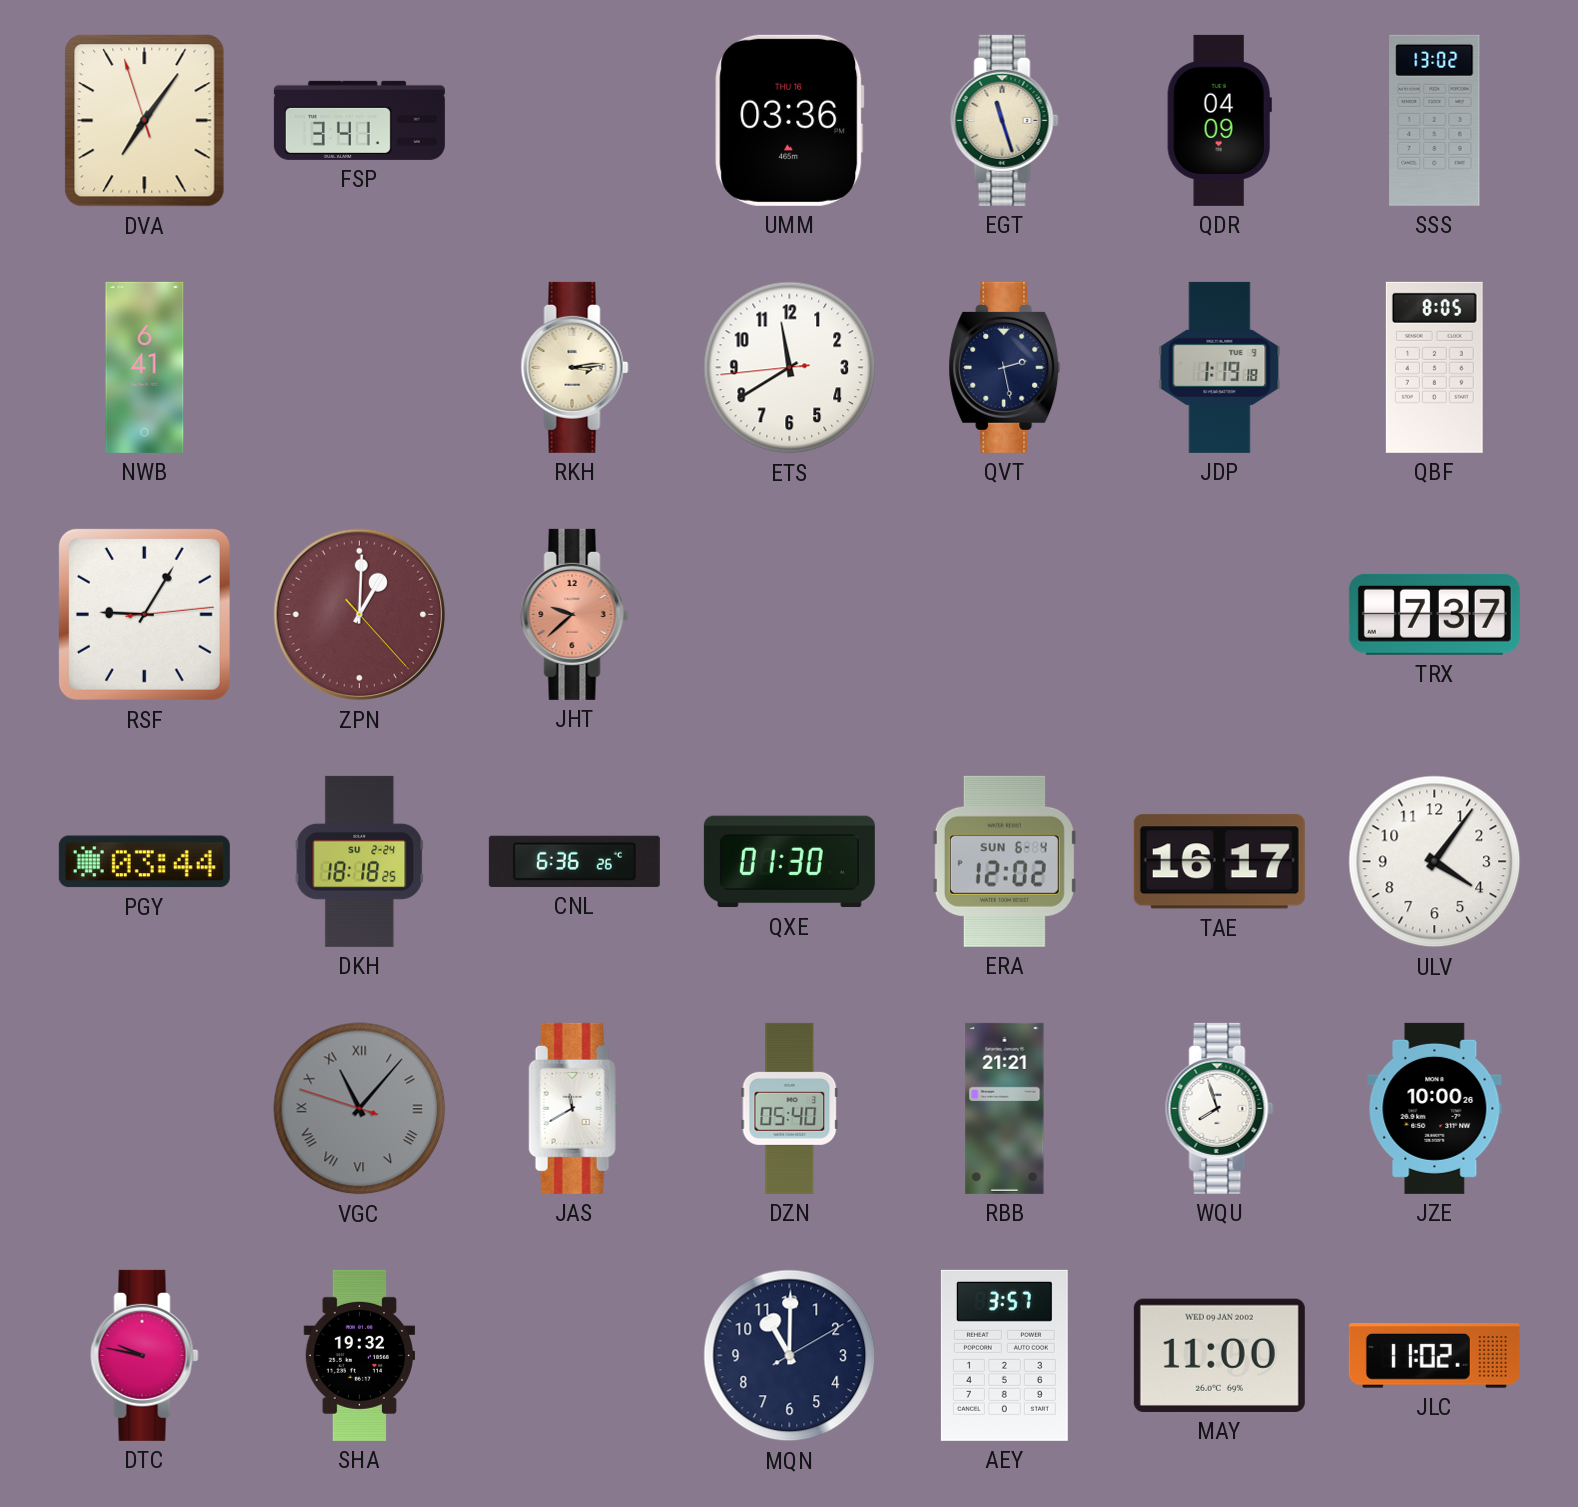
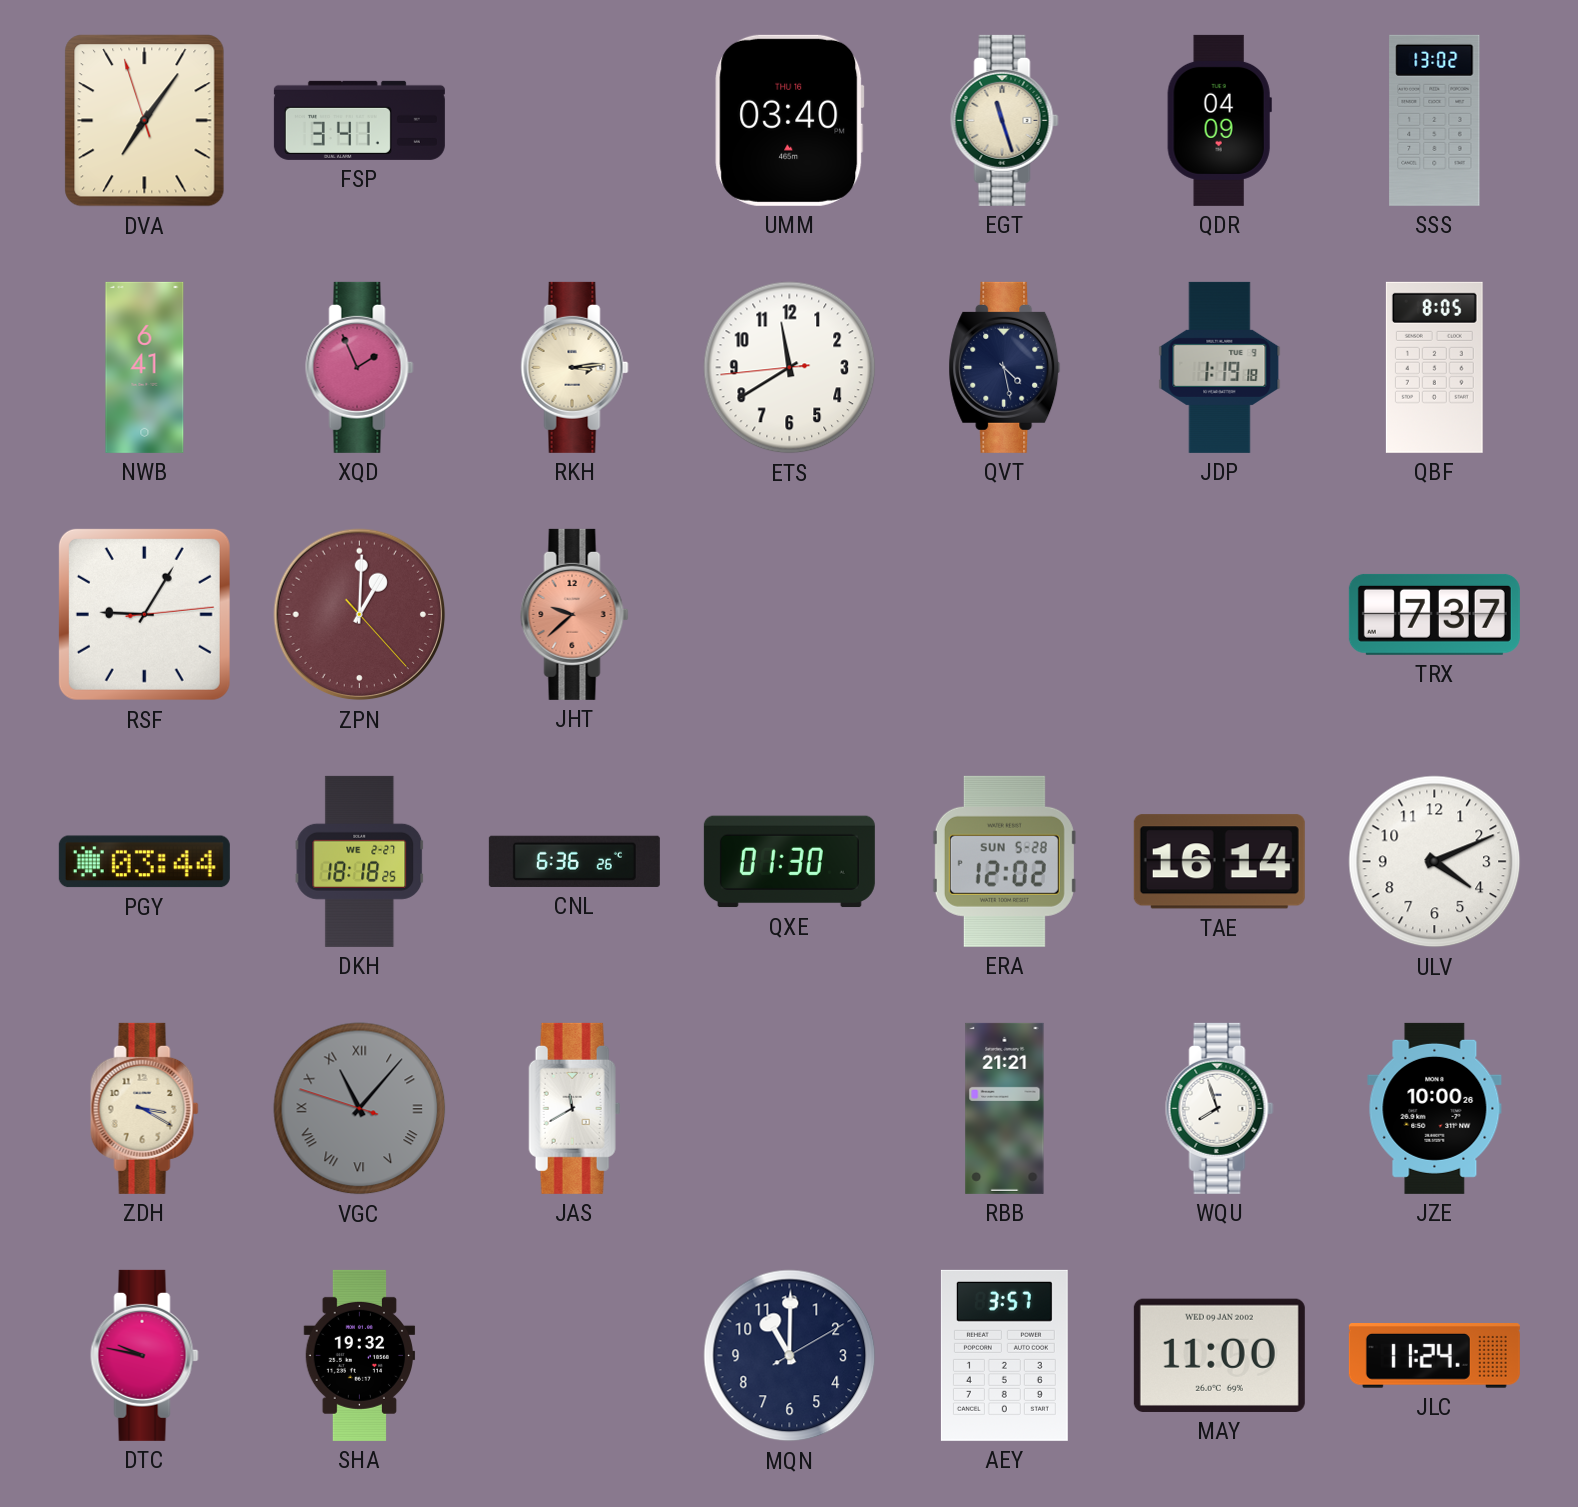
UMM: 03:36 -> 03:40 (790, 120)
XQD: none -> 1:56 (360, 367)
QVT: 2:28 -> 4:28 (1005, 367)
DKH date: SU 2-24 -> WE 2-27 (360, 861)
ERA date: SUN 6-4 -> SUN 5-28 (1004, 861)
TAE: 16:17 -> 16:14 (1219, 862)
ULV: 4:06 -> 4:11 (1435, 862)
ZDH: none -> 3:20 (145, 1108)
DZN: 05:40 -> none (790, 1108)
JLC: 11:02 -> 11:24 (1434, 1356)
